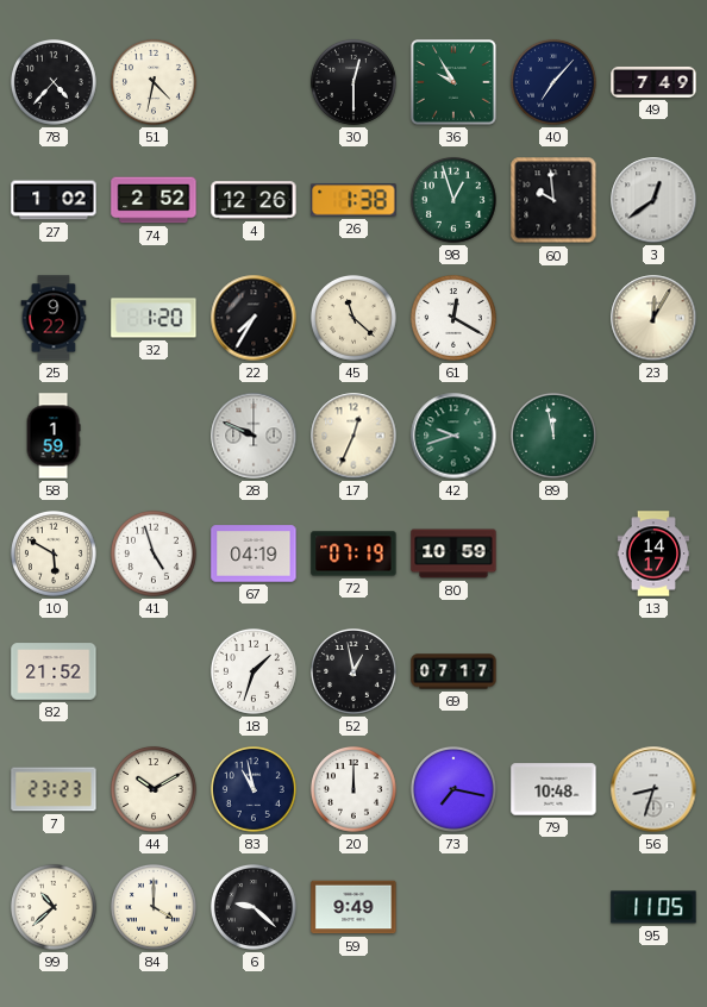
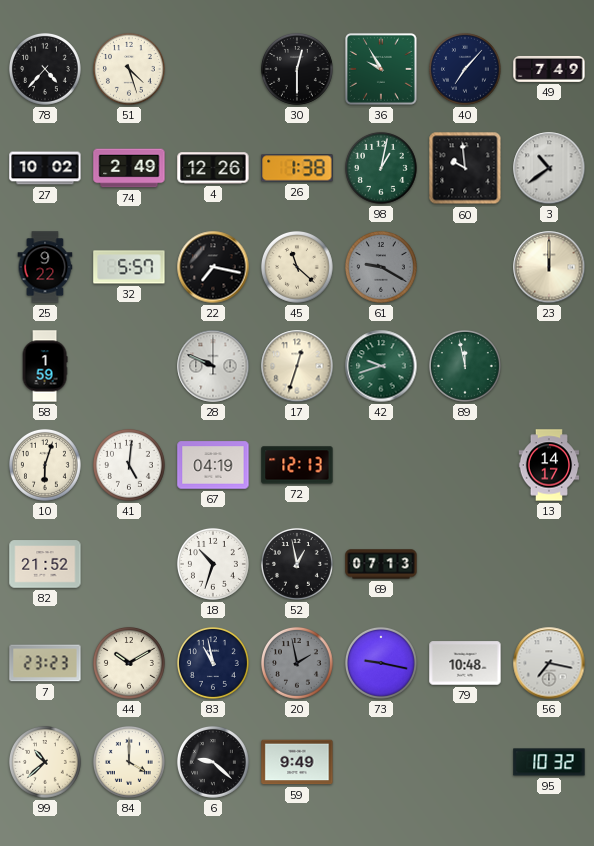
51: 4:32 -> 4:27 (129, 69)
27: 1:02 -> 10:02 (45, 168)
74: 2:52 -> 2:49 (129, 168)
98: 12:57 -> 1:02 (381, 168)
3: 12:39 -> 10:39 (549, 168)
32: 1:20 -> 5:57 (129, 267)
22: 7:35 -> 7:17 (213, 267)
61: 12:20 -> 9:20 (381, 267)
61 dial: white -> grey (381, 267)
23: 12:05 -> 12:00 (549, 267)
17: 12:34 -> 12:33 (297, 366)
10: 5:50 -> 6:03 (45, 465)
41: 4:57 -> 5:01 (129, 465)
72: 07:19 -> 12:13 (297, 465)
80: 10:59 -> none (453, 553)
18: 1:33 -> 10:33 (213, 564)
69: 07:17 -> 07:13 (381, 564)
20: 12:00 -> 1:58 (297, 663)
20 dial: white -> grey (297, 663)
73: 7:17 -> 9:17 (381, 663)
56: 8:33 -> 7:17 (549, 663)
95: 11:05 -> 10:32 (549, 762)
